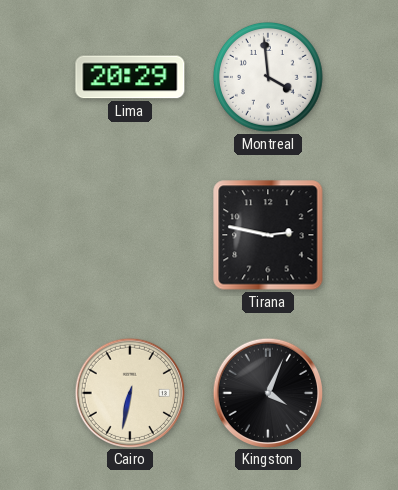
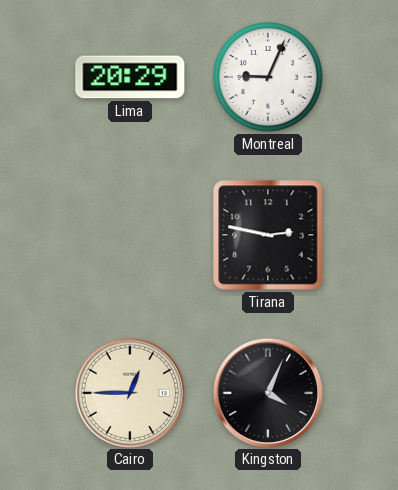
Montreal: 3:59 -> 9:04 (269, 78)
Cairo: 6:32 -> 12:45 (129, 392)
